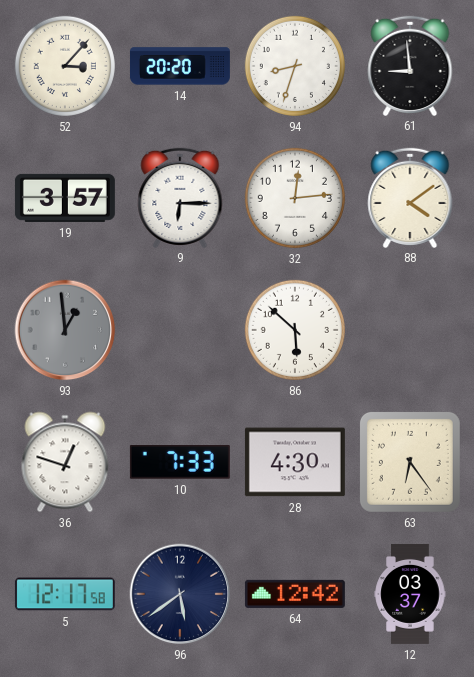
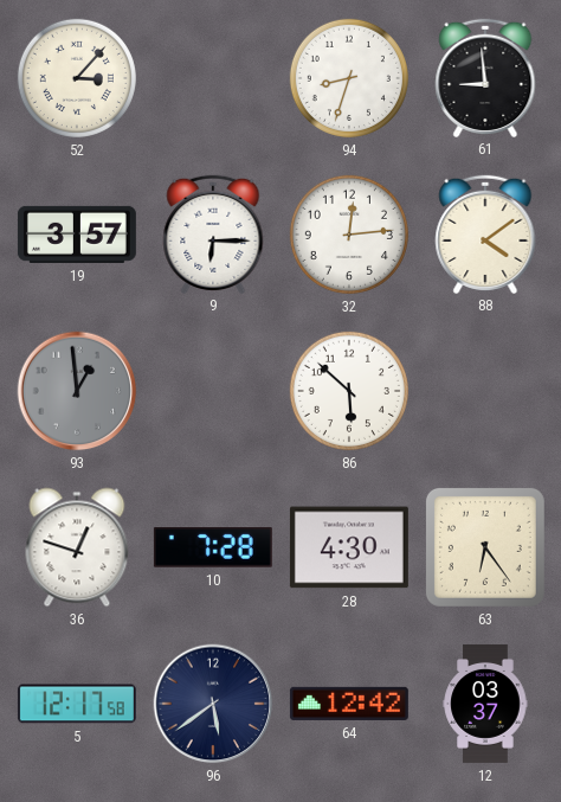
14: 20:20 -> none (180, 66)
10: 7:33 -> 7:28 (213, 548)
